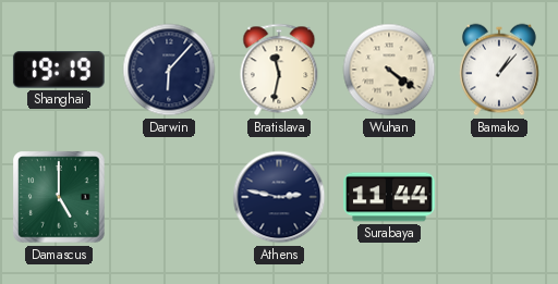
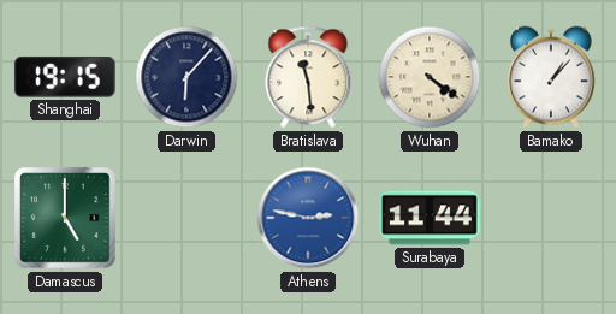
Shanghai: 19:19 -> 19:15 (65, 77)
Bratislava: 11:32 -> 11:29 (308, 77)
Athens dial: navy -> blue (308, 218)
